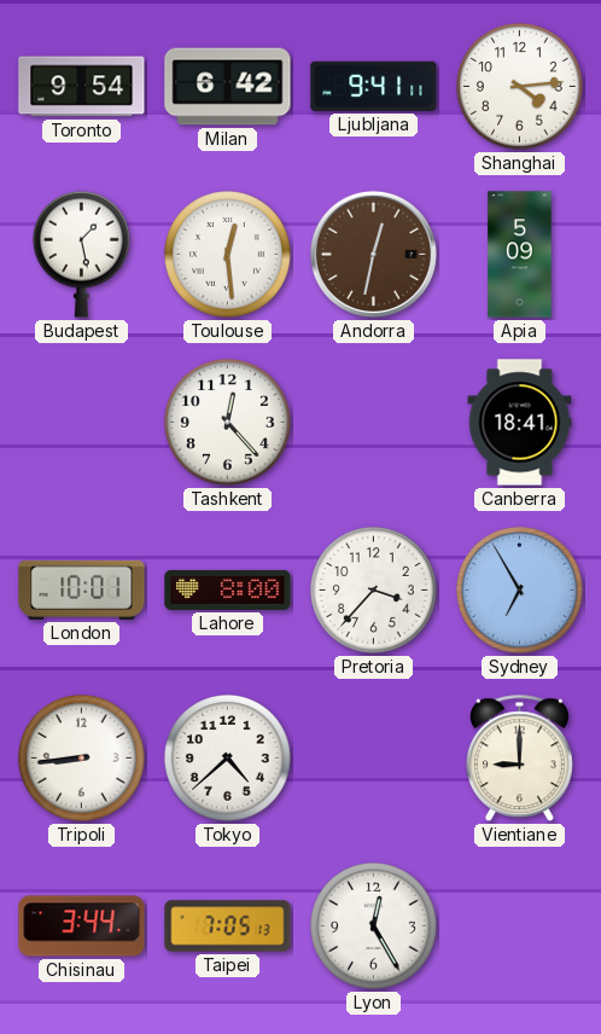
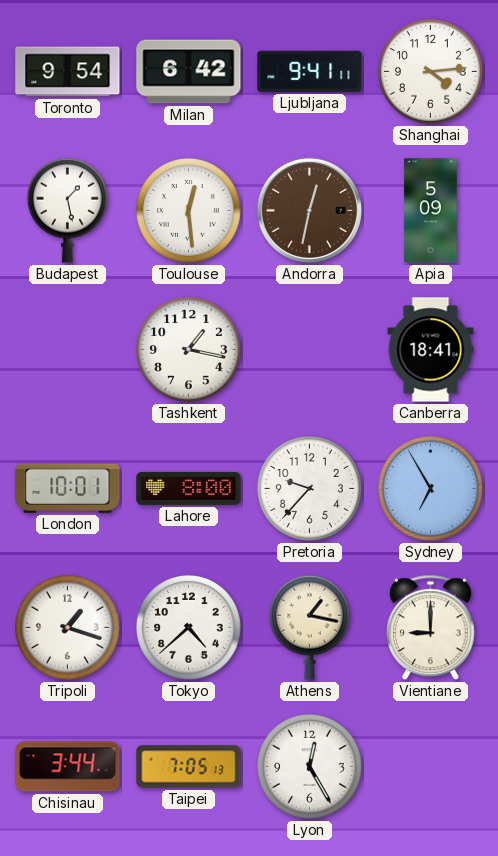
Tashkent: 12:23 -> 1:17 (189, 350)
Pretoria: 3:37 -> 9:37 (310, 489)
Tripoli: 8:44 -> 1:18 (68, 628)
Athens: none -> 1:17 (310, 627)
